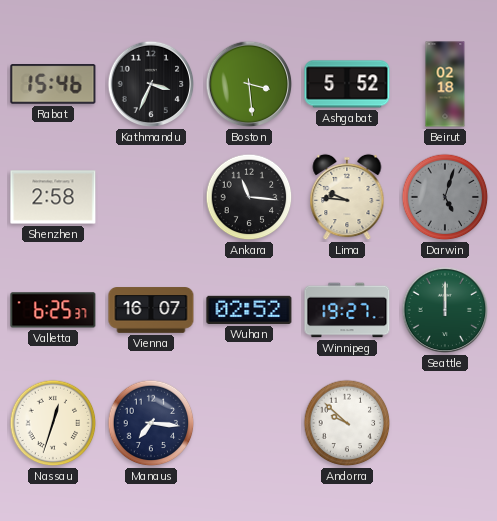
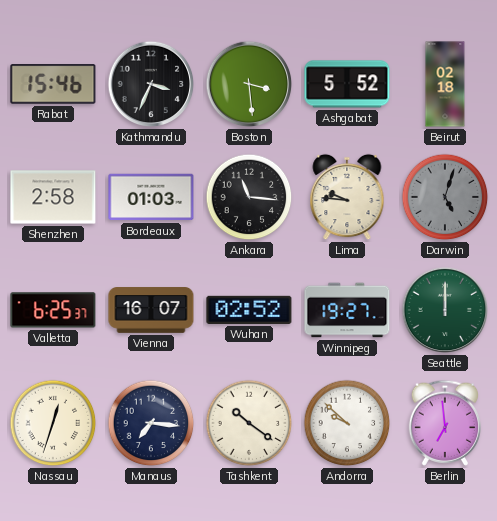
Bordeaux: none -> 01:03 (151, 197)
Tashkent: none -> 10:21 (249, 423)
Berlin: none -> 6:59 (444, 423)
